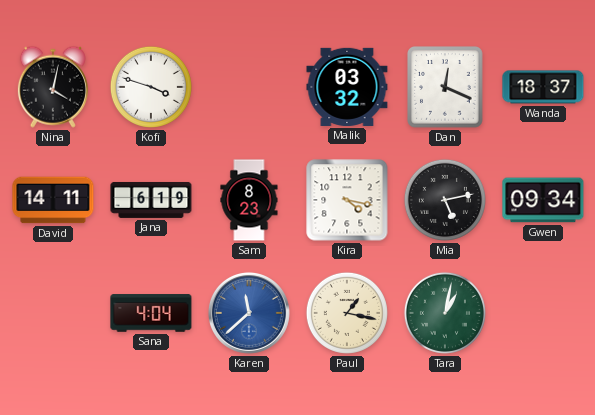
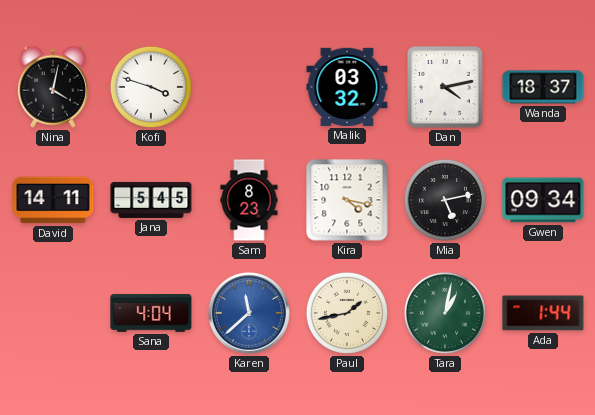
Dan: 12:19 -> 4:13 (446, 87)
Jana: 6:19 -> 5:45 (151, 200)
Paul: 1:17 -> 1:43 (347, 313)
Ada: none -> 1:44 (543, 313)
